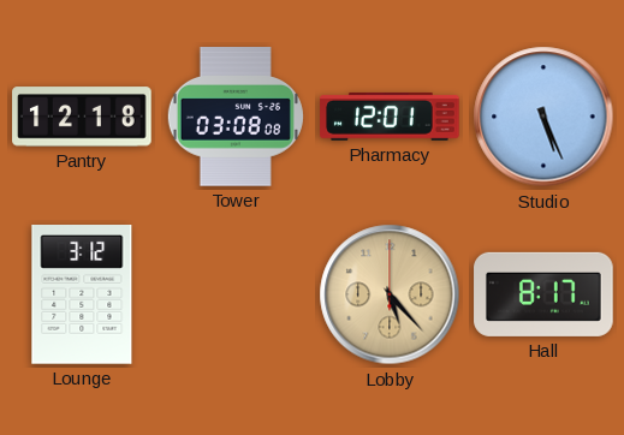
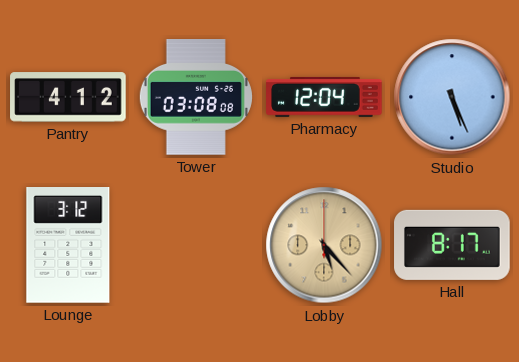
Pantry: 12:18 -> 4:12 (68, 97)
Pharmacy: 12:01 -> 12:04 (324, 97)
